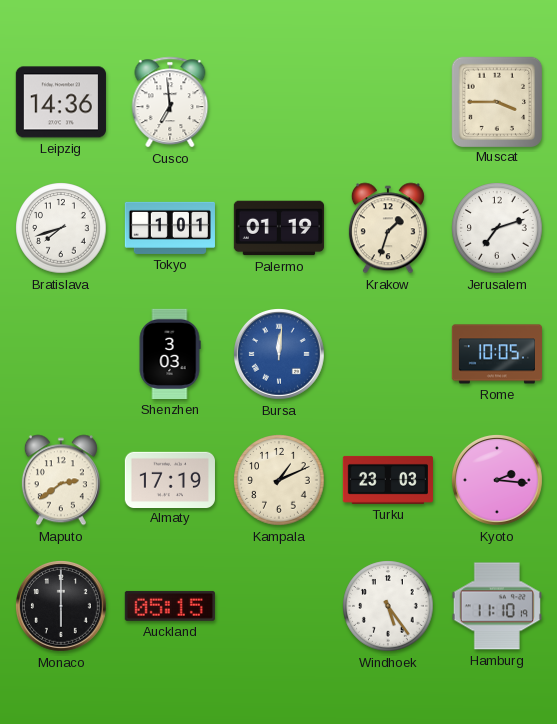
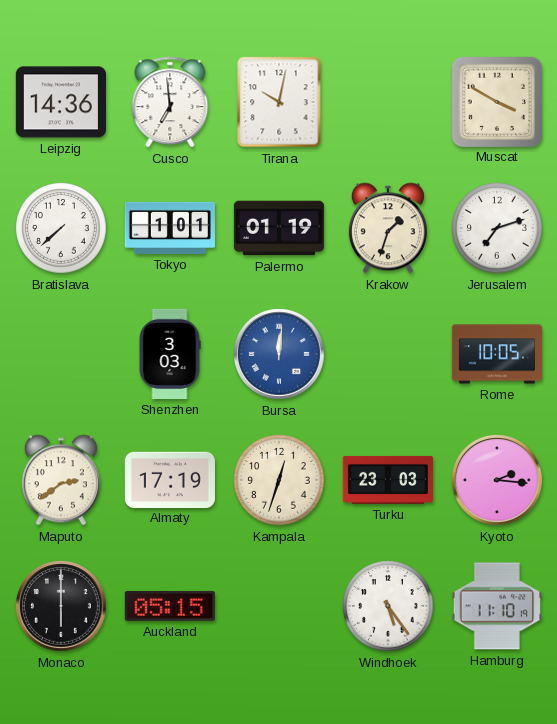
Tirana: none -> 10:02 (279, 102)
Muscat: 3:45 -> 3:50 (496, 101)
Bratislava: 7:42 -> 7:38 (61, 228)
Kampala: 1:11 -> 12:33 (279, 480)
